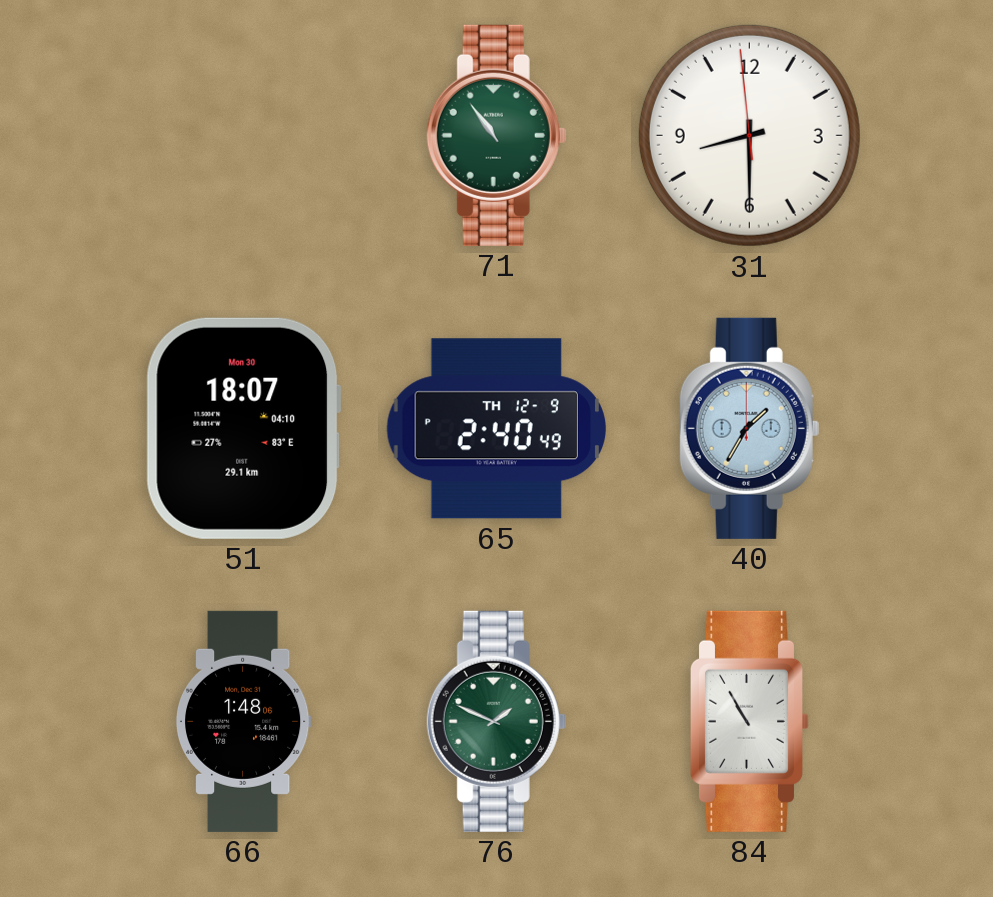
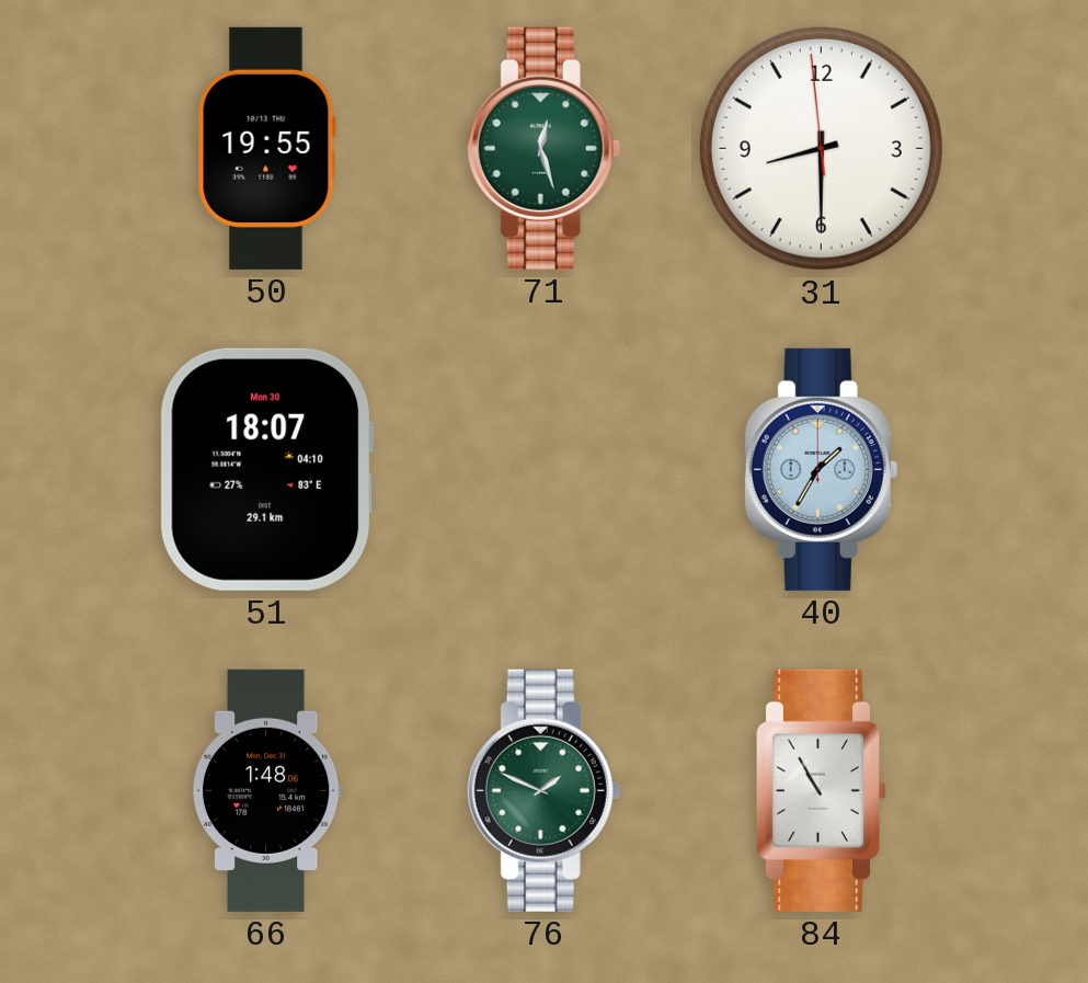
50: none -> 19:55 (266, 148)
71: 10:54 -> 12:27 (545, 148)
65: 2:40 -> none (496, 429)
